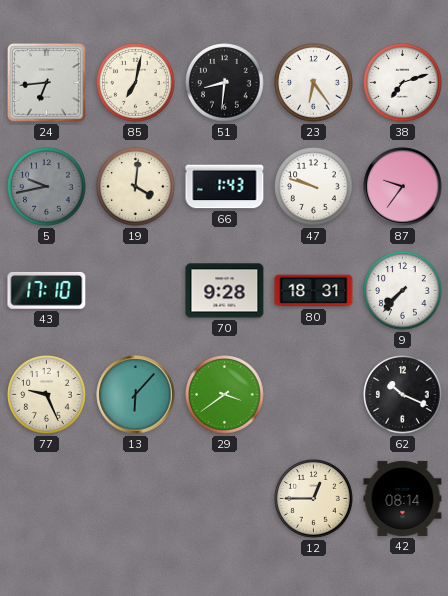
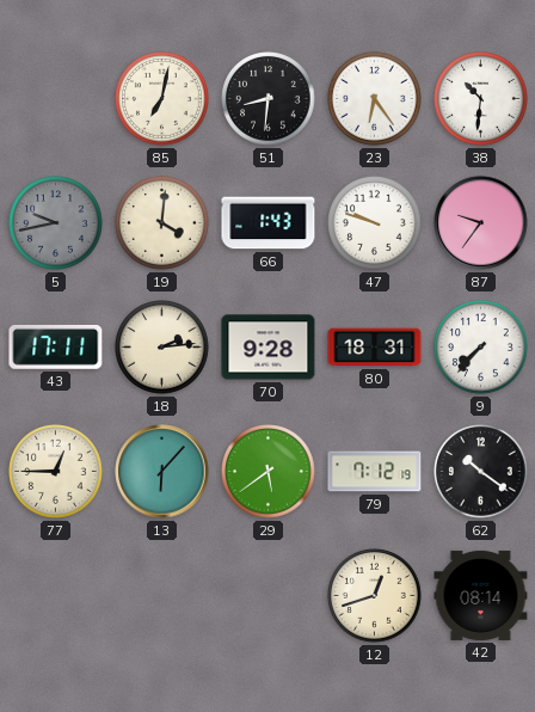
24: 6:44 -> none (47, 83)
38: 7:12 -> 10:31 (481, 99)
43: 17:10 -> 17:11 (56, 346)
18: none -> 2:14 (162, 348)
77: 9:26 -> 12:45 (56, 472)
29: 3:39 -> 5:39 (269, 472)
79: none -> 7:12 (375, 472)
62: 10:19 -> 10:21 (481, 472)
12: 12:45 -> 12:42 (375, 596)
